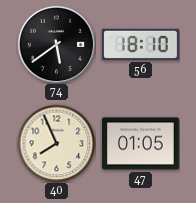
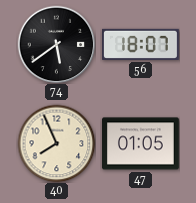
56: 18:10 -> 18:07 (141, 44)
